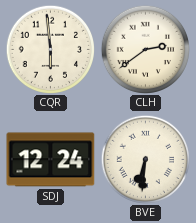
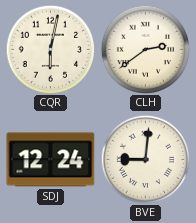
CQR: 5:59 -> 6:02 (50, 49)
BVE: 6:31 -> 9:01 (145, 159)
